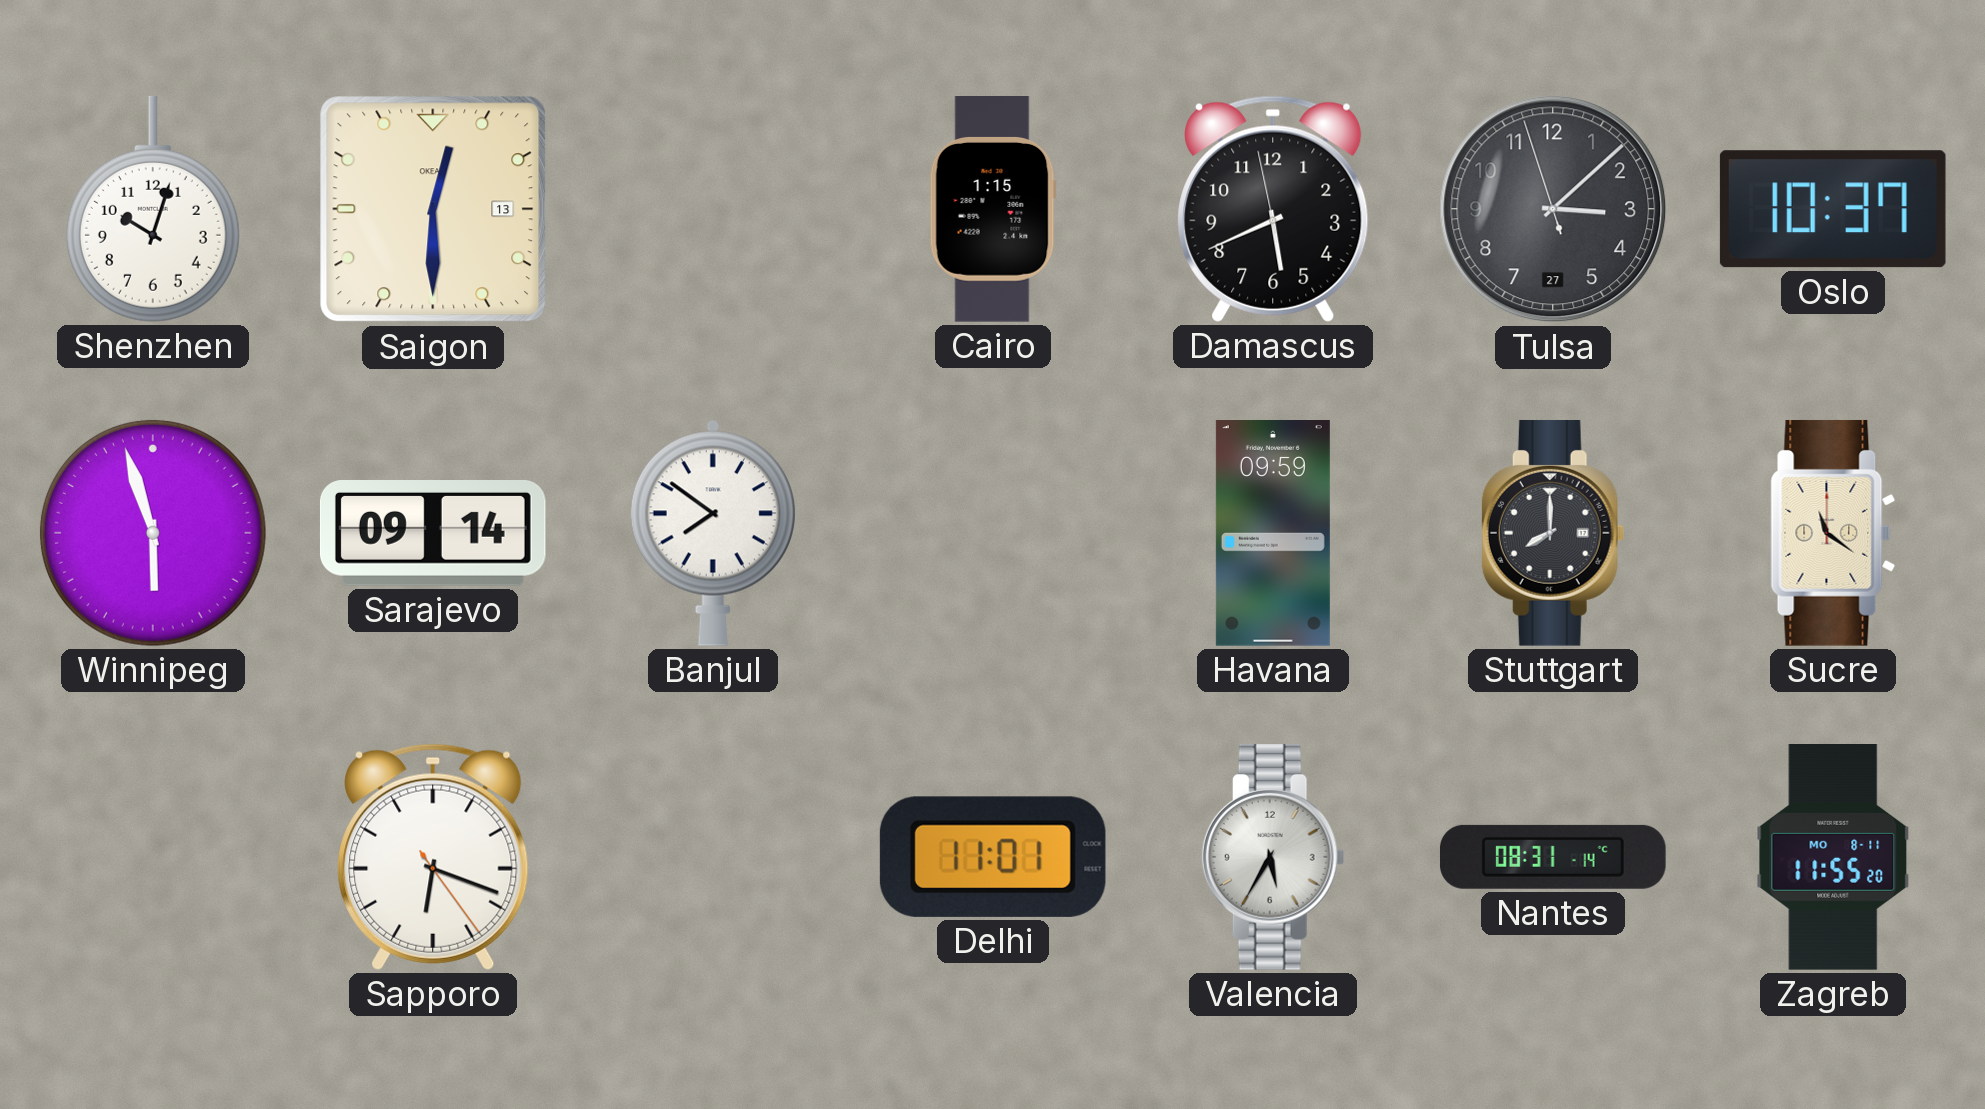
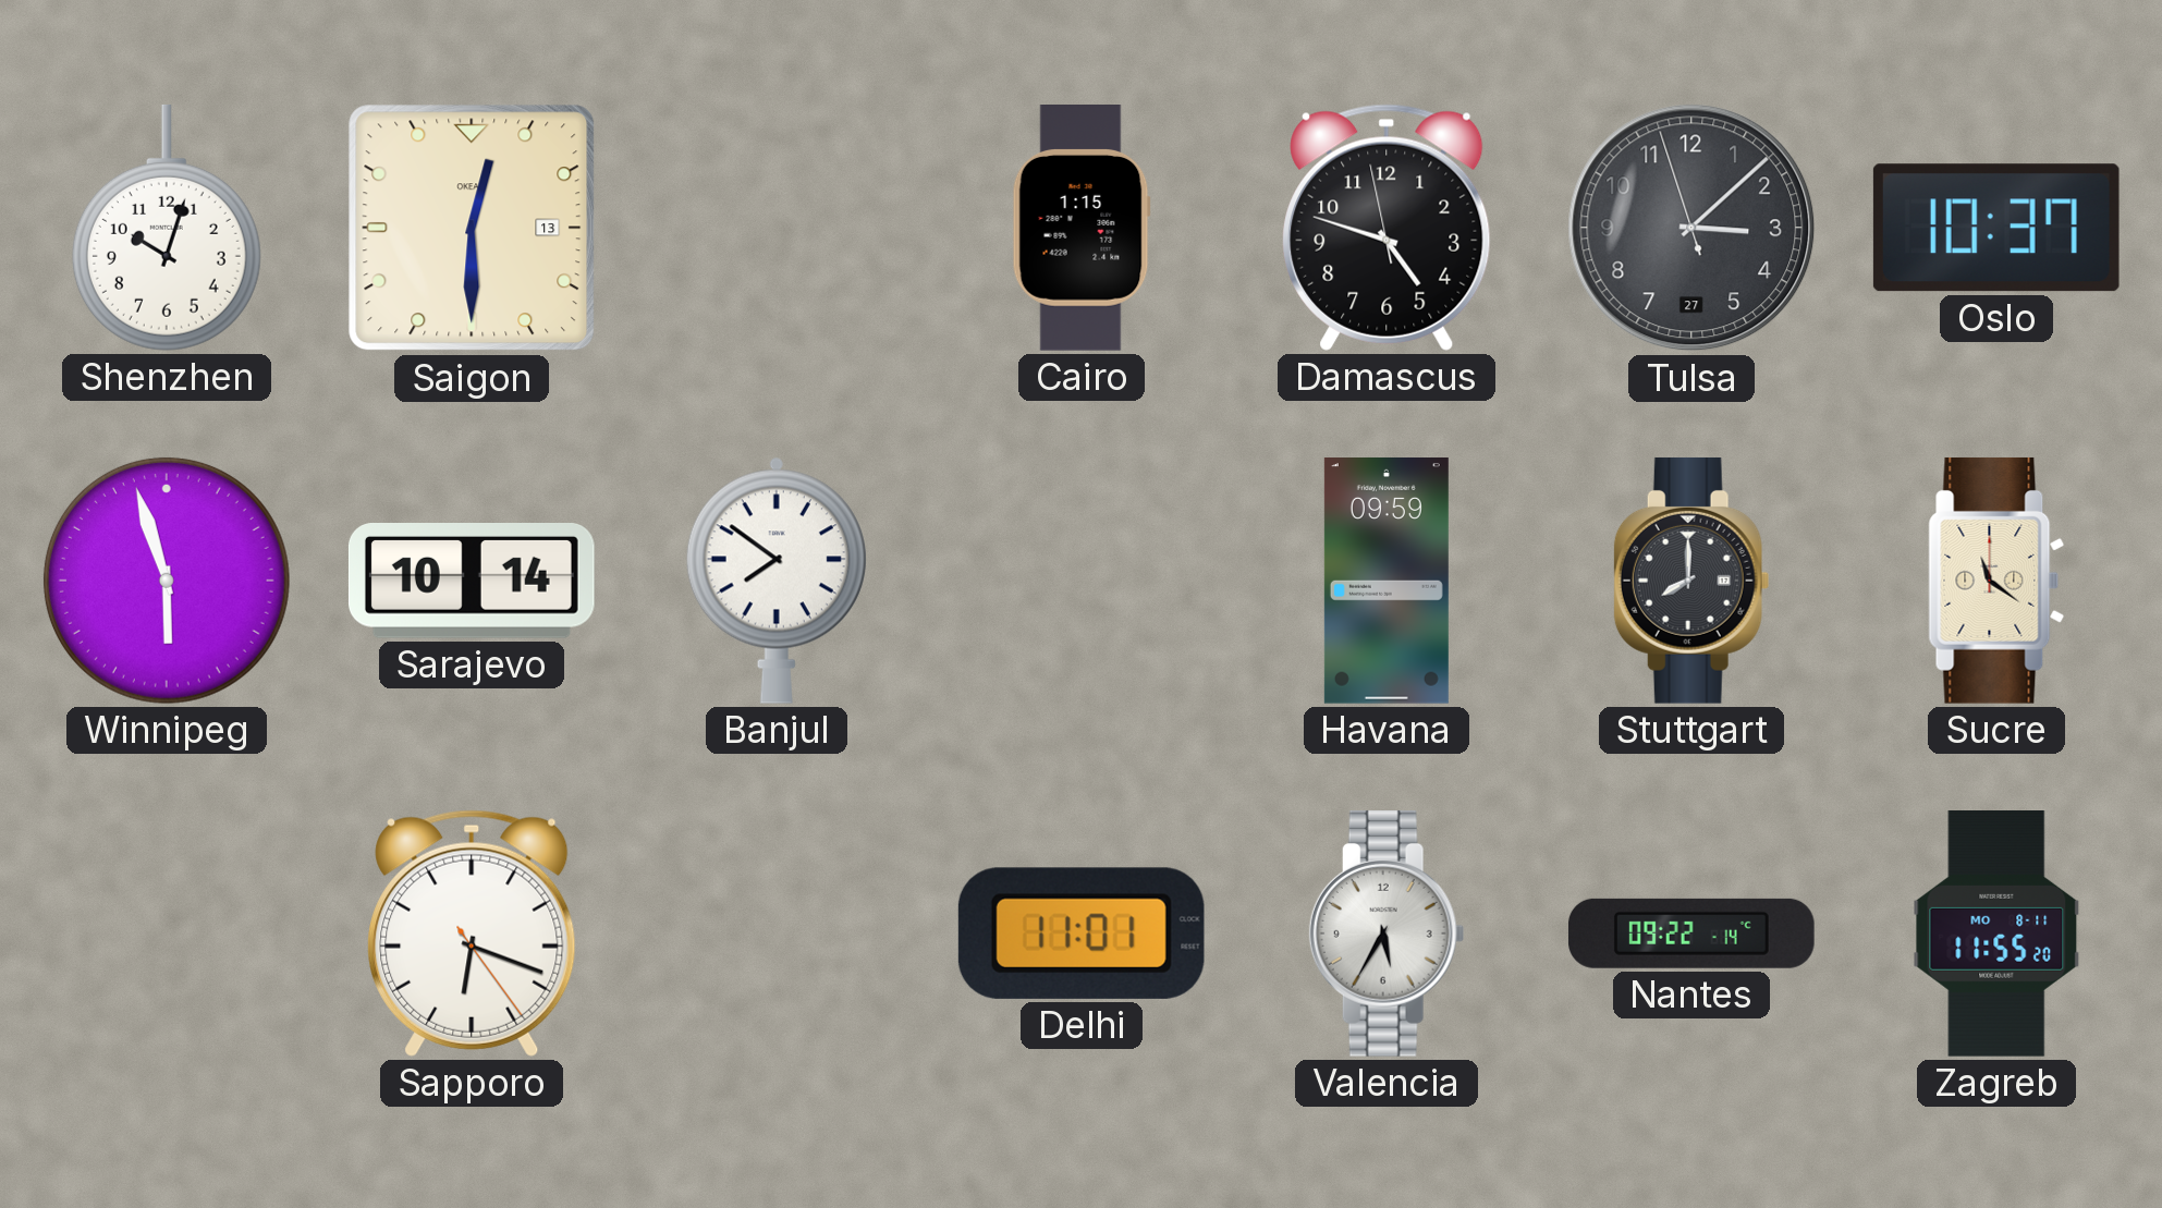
Damascus: 5:40 -> 4:47 (1387, 228)
Sarajevo: 09:14 -> 10:14 (472, 582)
Nantes: 08:31 -> 09:22 (1691, 934)
